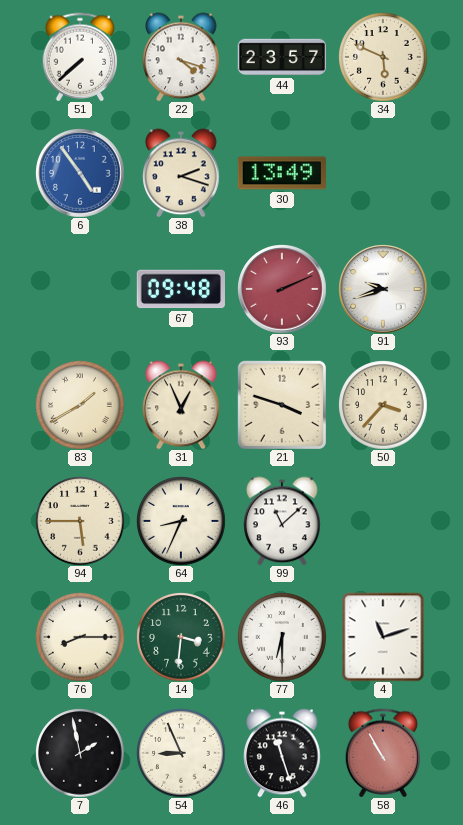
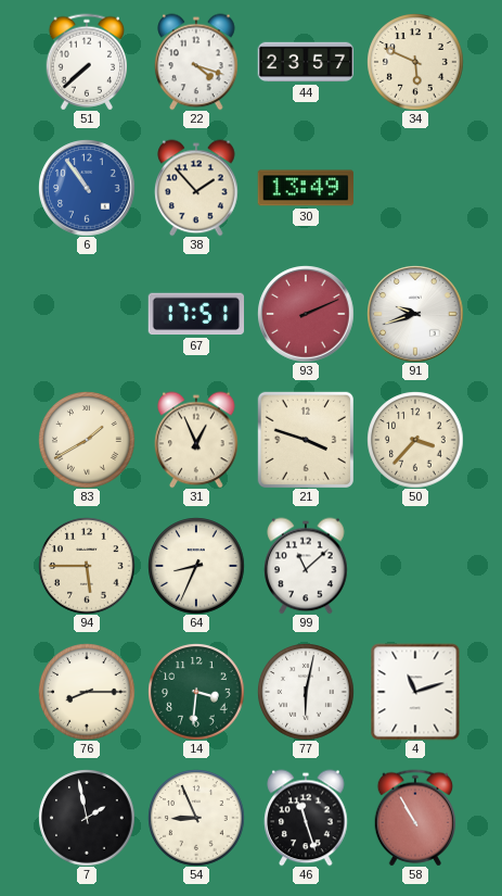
6: 4:54 -> 10:54 (87, 188)
38: 2:18 -> 1:53 (196, 188)
67: 09:48 -> 17:51 (195, 314)
77: 6:30 -> 6:02 (306, 692)
